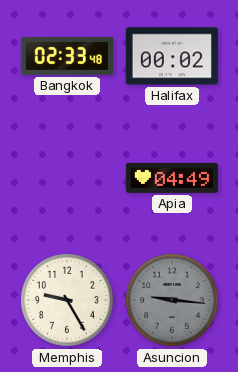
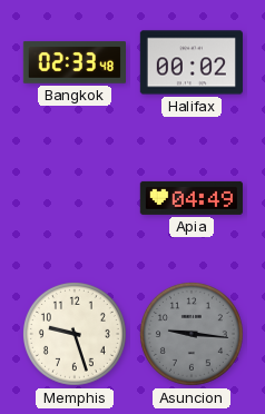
Memphis: 9:25 -> 9:27 (75, 334)
